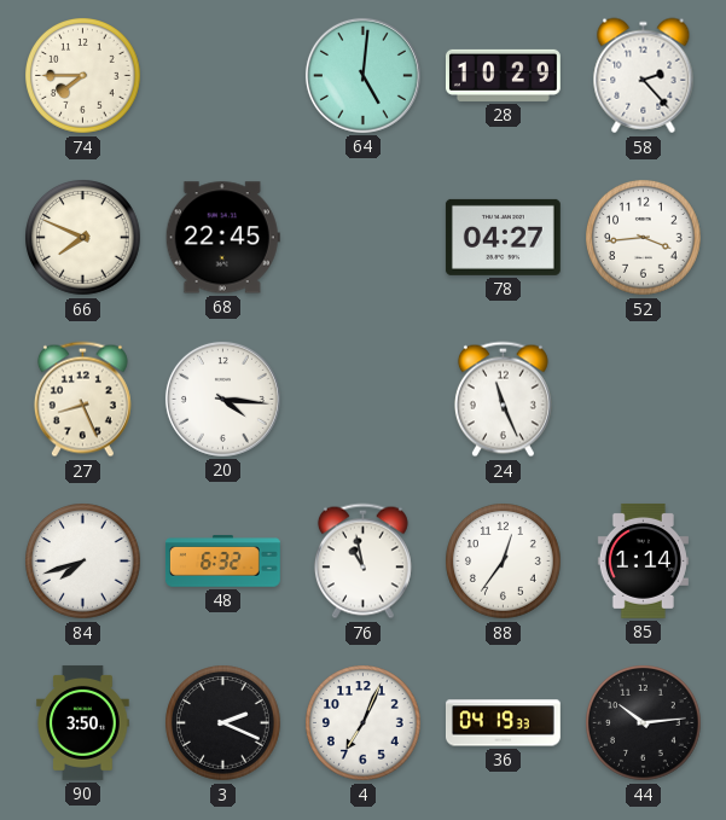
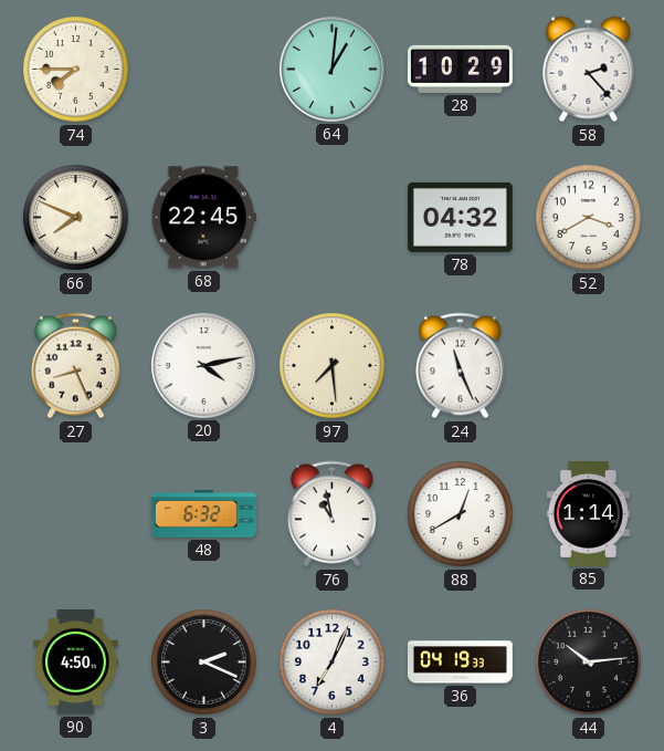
64: 5:01 -> 1:01 (331, 69)
78: 04:27 -> 04:32 (460, 217)
52: 3:44 -> 3:40 (589, 218)
20: 4:16 -> 4:13 (203, 365)
97: none -> 7:29 (333, 366)
84: 7:42 -> none (83, 562)
88: 12:36 -> 12:40 (461, 514)
90: 3:50 -> 4:50 (76, 661)
